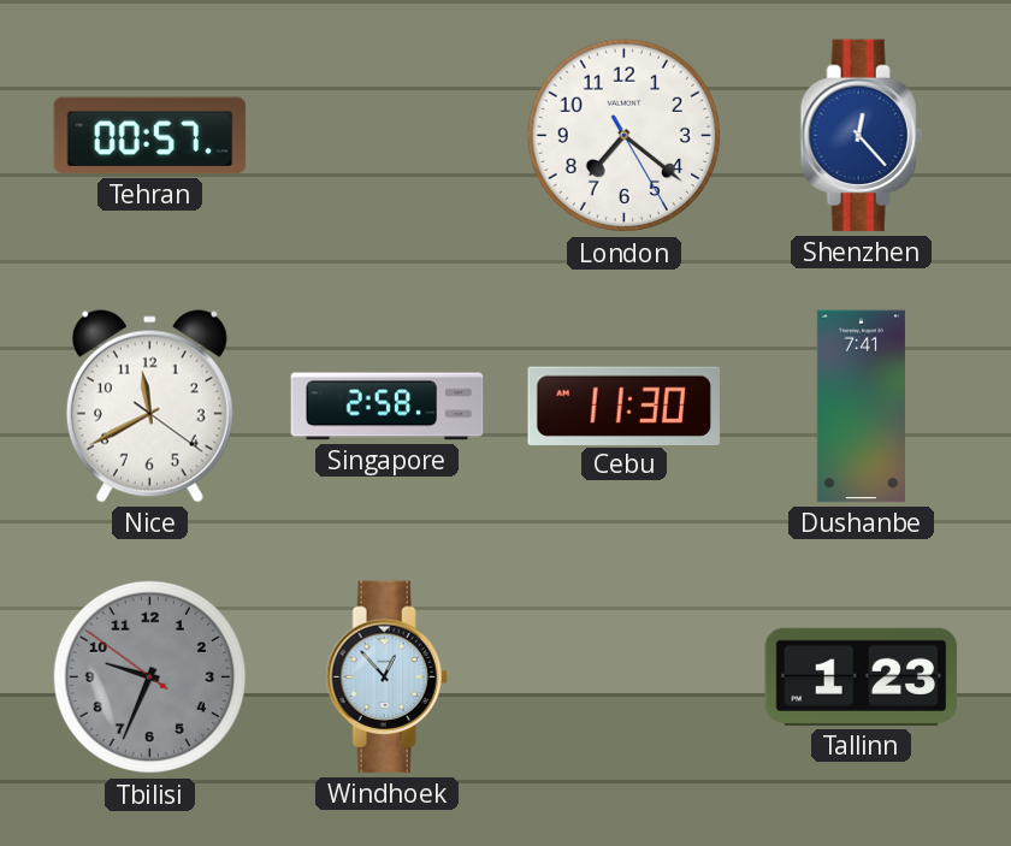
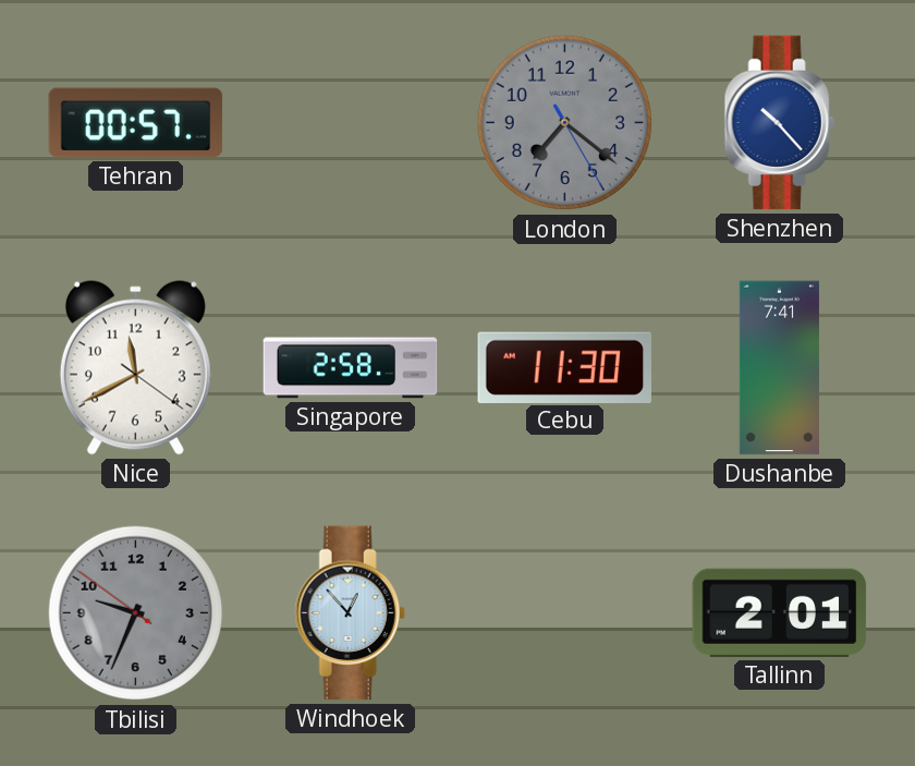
London dial: white -> grey (565, 123)
Shenzhen: 12:23 -> 10:23 (779, 123)
Tallinn: 1:23 -> 2:01 (780, 612)
